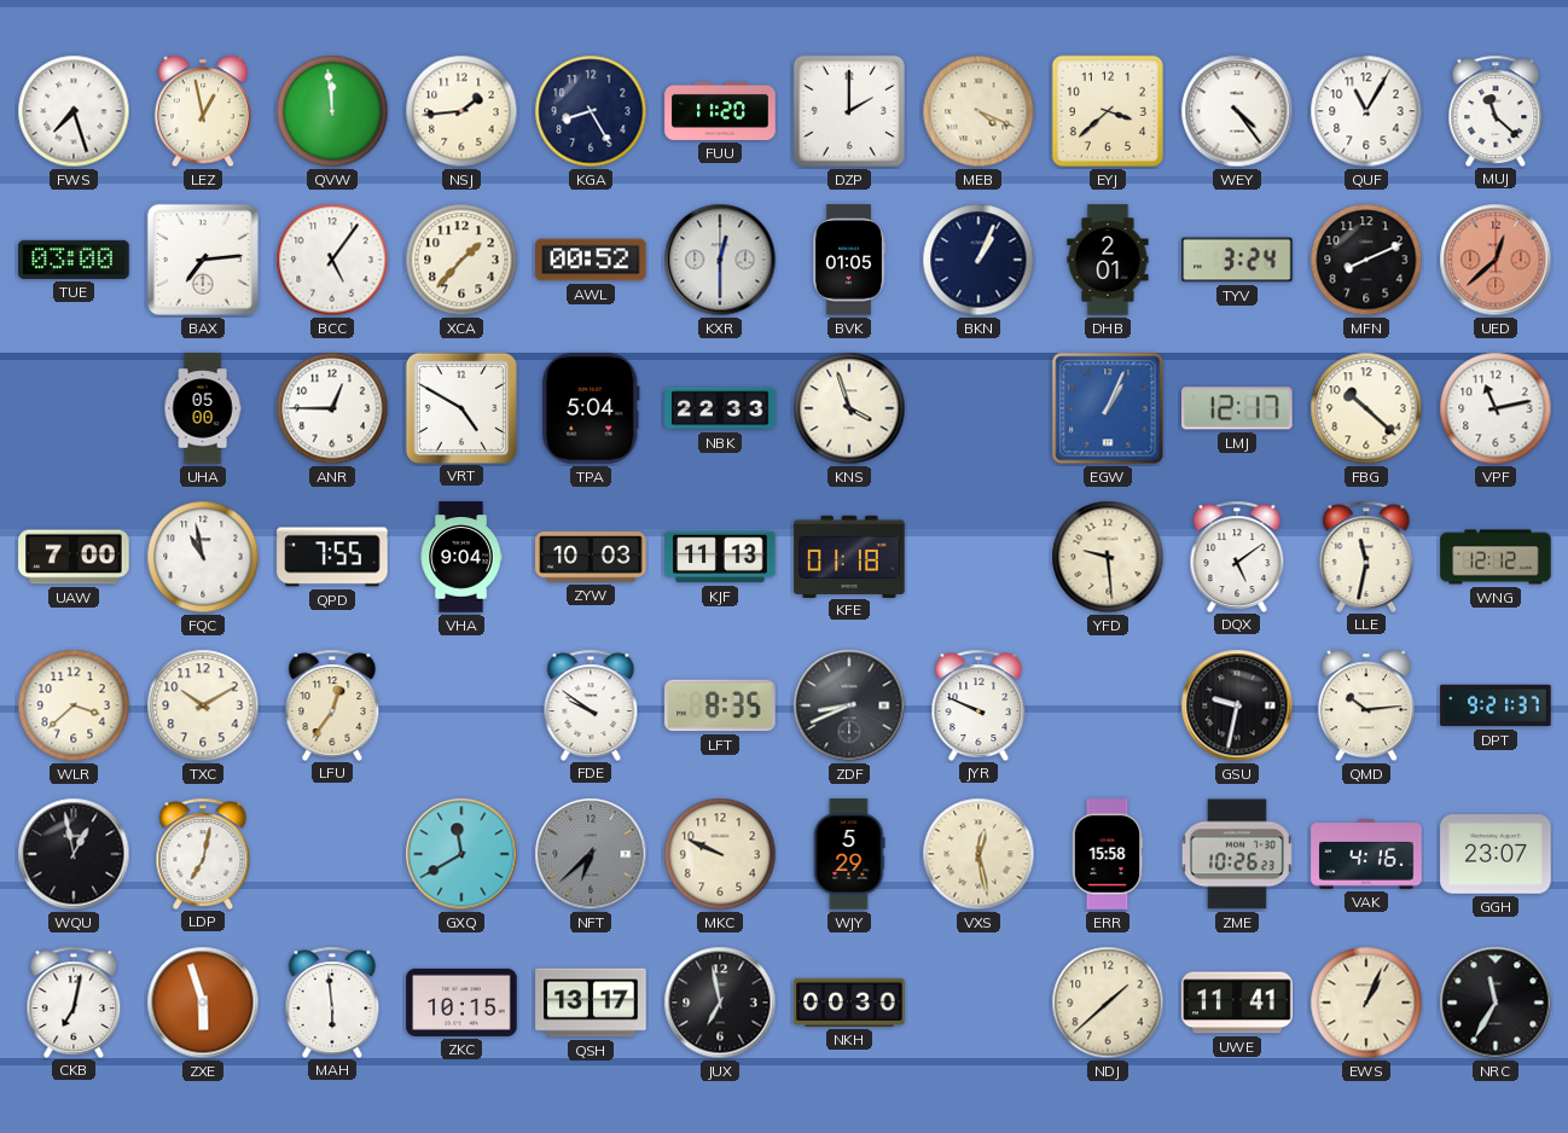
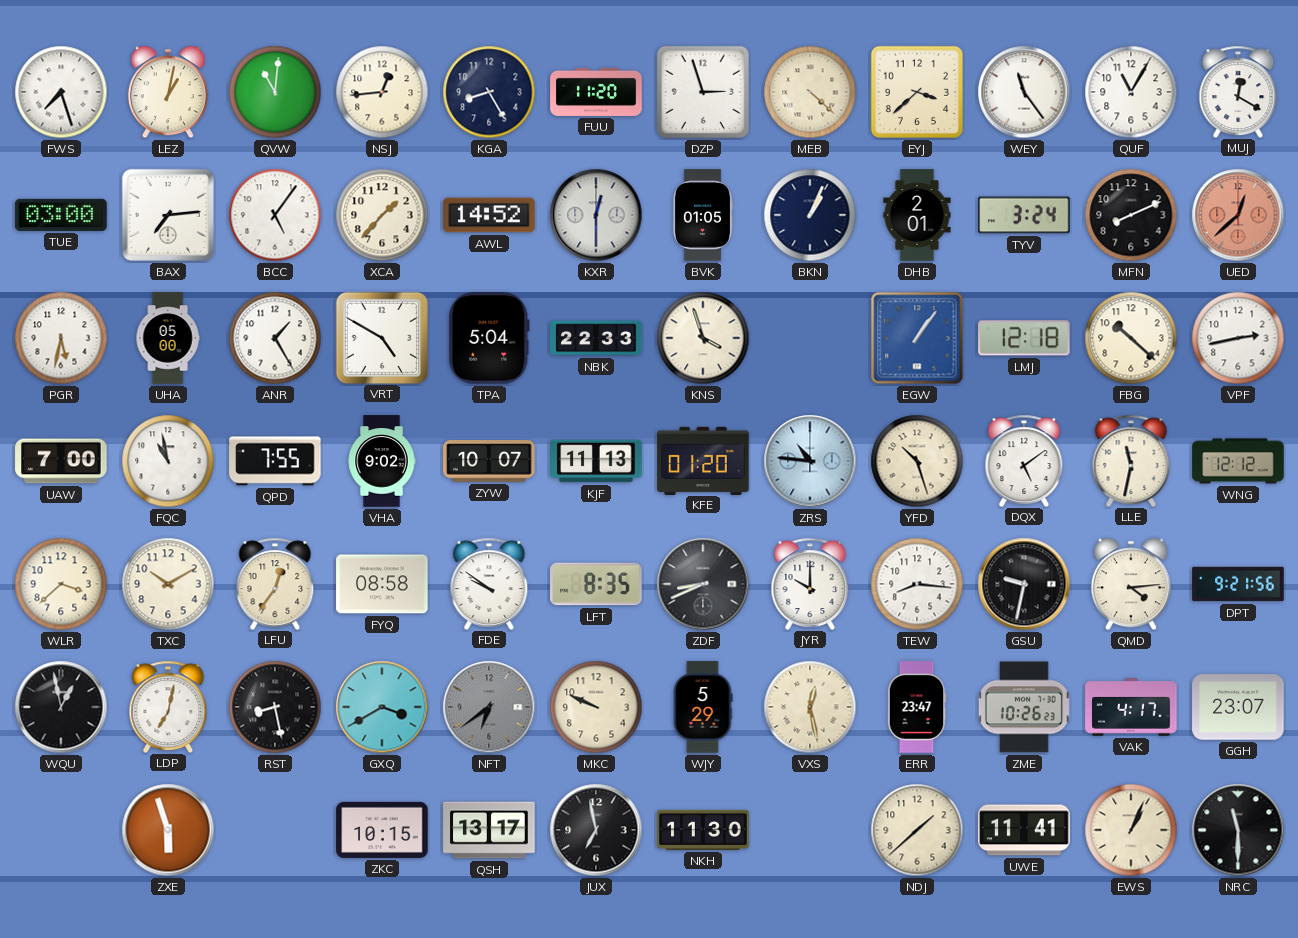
LEZ: 12:58 -> 1:02 (168, 92)
QVW: 11:59 -> 11:01 (275, 92)
NSJ: 1:44 -> 12:44 (382, 92)
DZP: 2:00 -> 2:57 (703, 92)
MEB: 4:19 -> 4:22 (810, 92)
WEY: 4:24 -> 11:24 (1024, 92)
MUJ: 11:22 -> 12:20 (1238, 91)
AWL: 00:52 -> 14:52 (489, 215)
PGR: none -> 5:32 (61, 338)
ANR: 12:45 -> 1:25 (275, 338)
EGW: 1:04 -> 1:06 (917, 338)
LMJ: 12:17 -> 12:18 (1025, 338)
VPF: 11:13 -> 2:43 (1238, 338)
VHA: 9:04 -> 9:02 (382, 461)
ZYW: 10:03 -> 10:07 (489, 461)
KFE: 01:18 -> 01:20 (703, 460)
ZRS: none -> 10:46 (810, 461)
YFD: 9:29 -> 10:27 (917, 461)
FYQ: none -> 08:58 (382, 584)
JYR: 9:49 -> 10:00 (810, 583)
TEW: none -> 8:16 (917, 584)
QMD: 10:14 -> 4:14 (1131, 584)
DPT: 9:21:37 -> 9:21:56 (1238, 584)
RST: none -> 8:28 (275, 707)
GXQ: 11:40 -> 3:40 (382, 707)
NFT: 6:38 -> 6:39 (489, 707)
ERR: 15:58 -> 23:47 (917, 707)
VAK: 4:16 -> 4:17 (1131, 707)
CKB: 7:02 -> none (74, 1001)
MAH: 5:59 -> none (332, 1001)
NKH: 00:30 -> 11:30 (703, 830)
NRC: 11:35 -> 11:30 (1238, 830)
